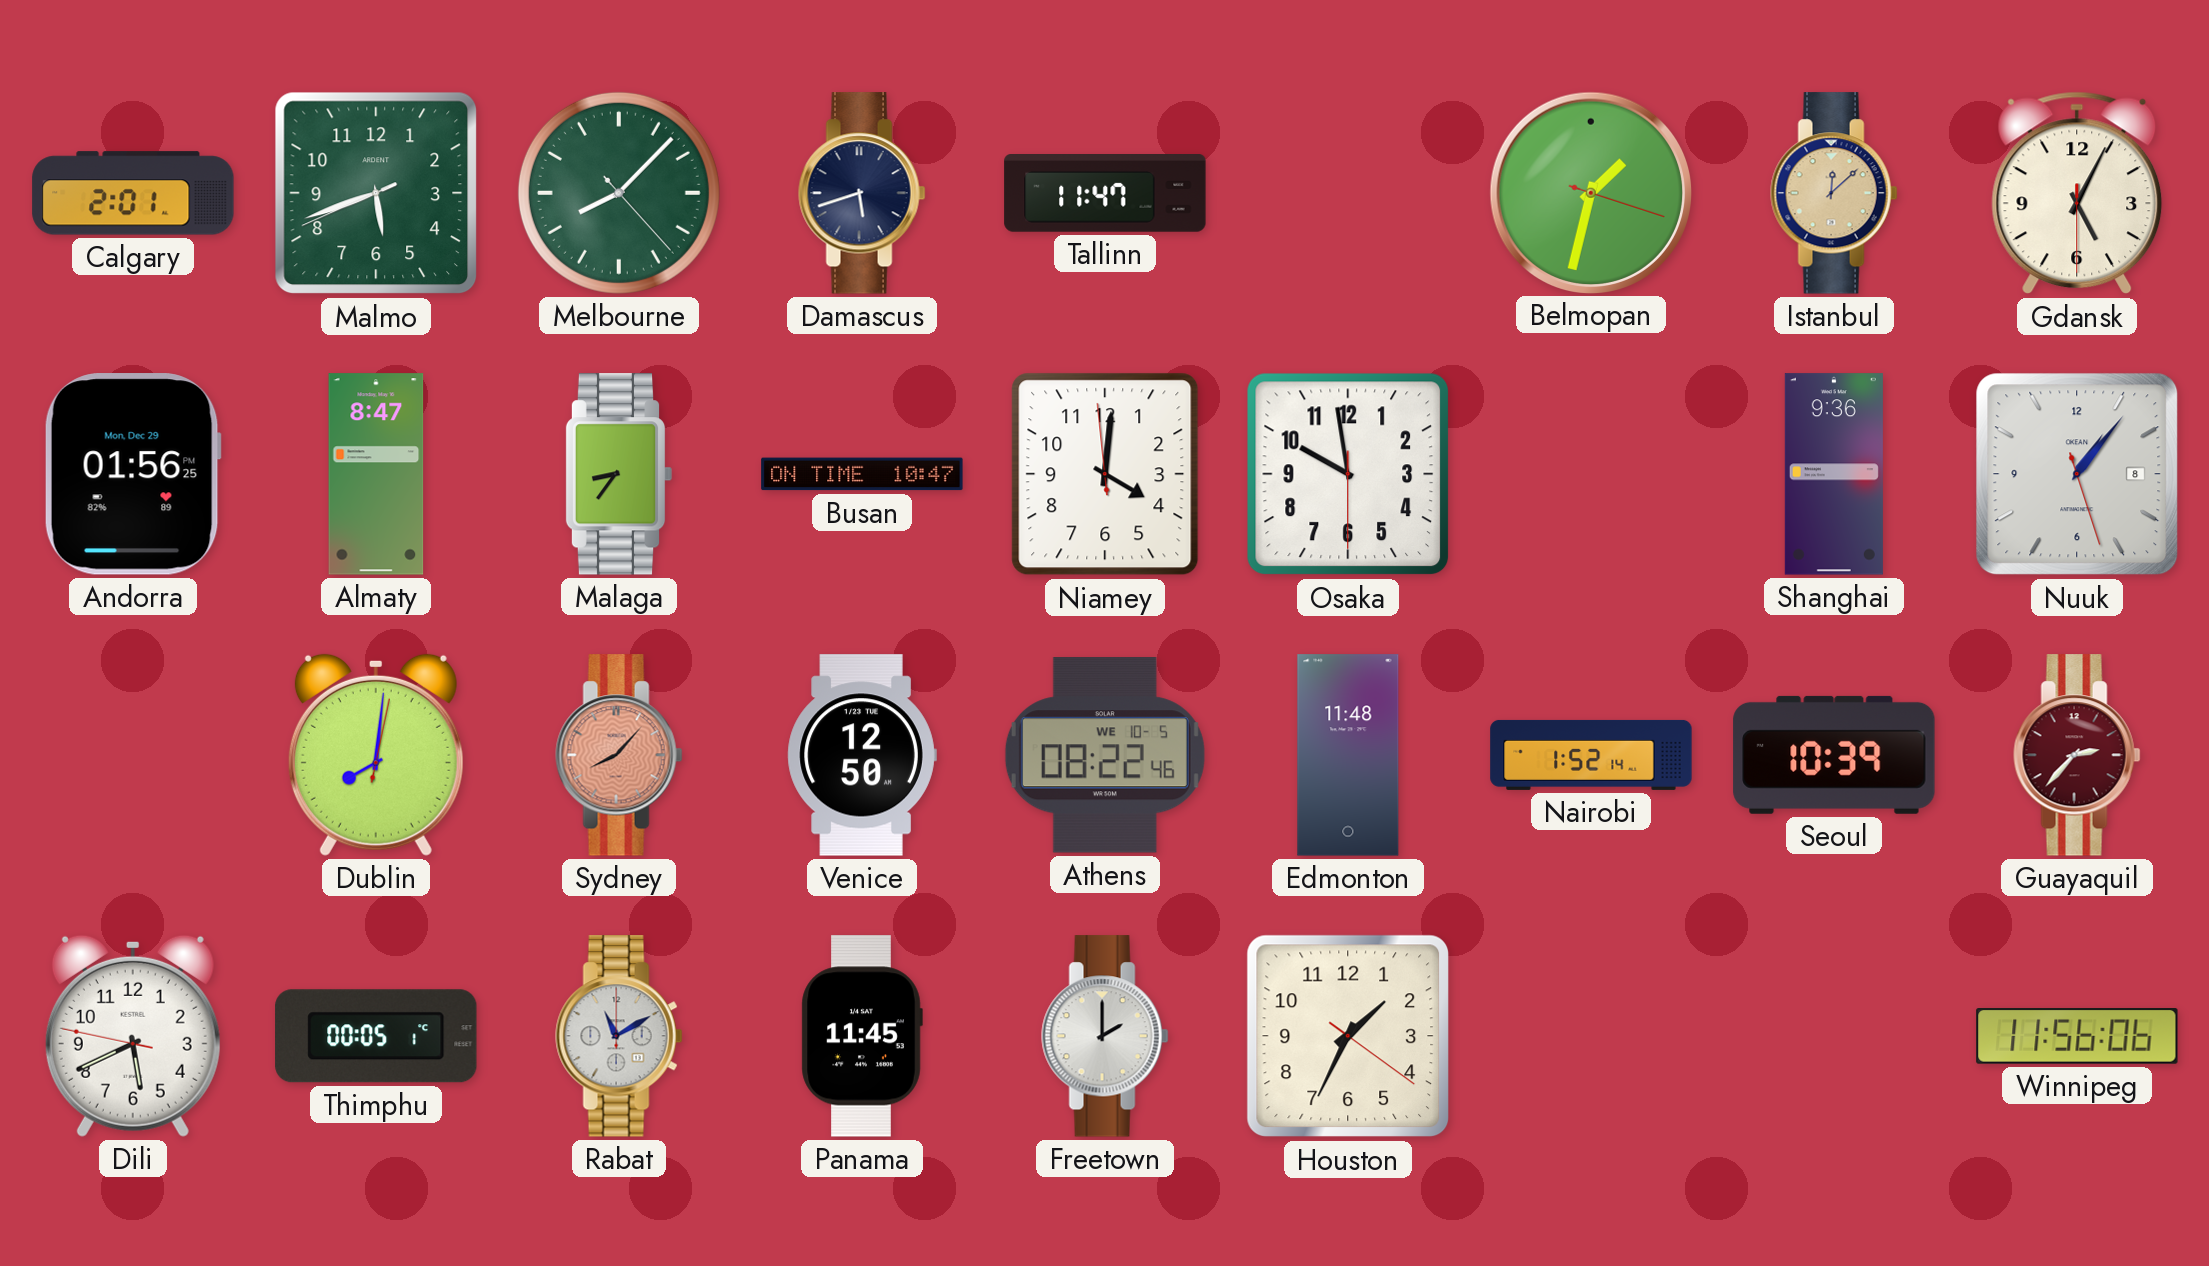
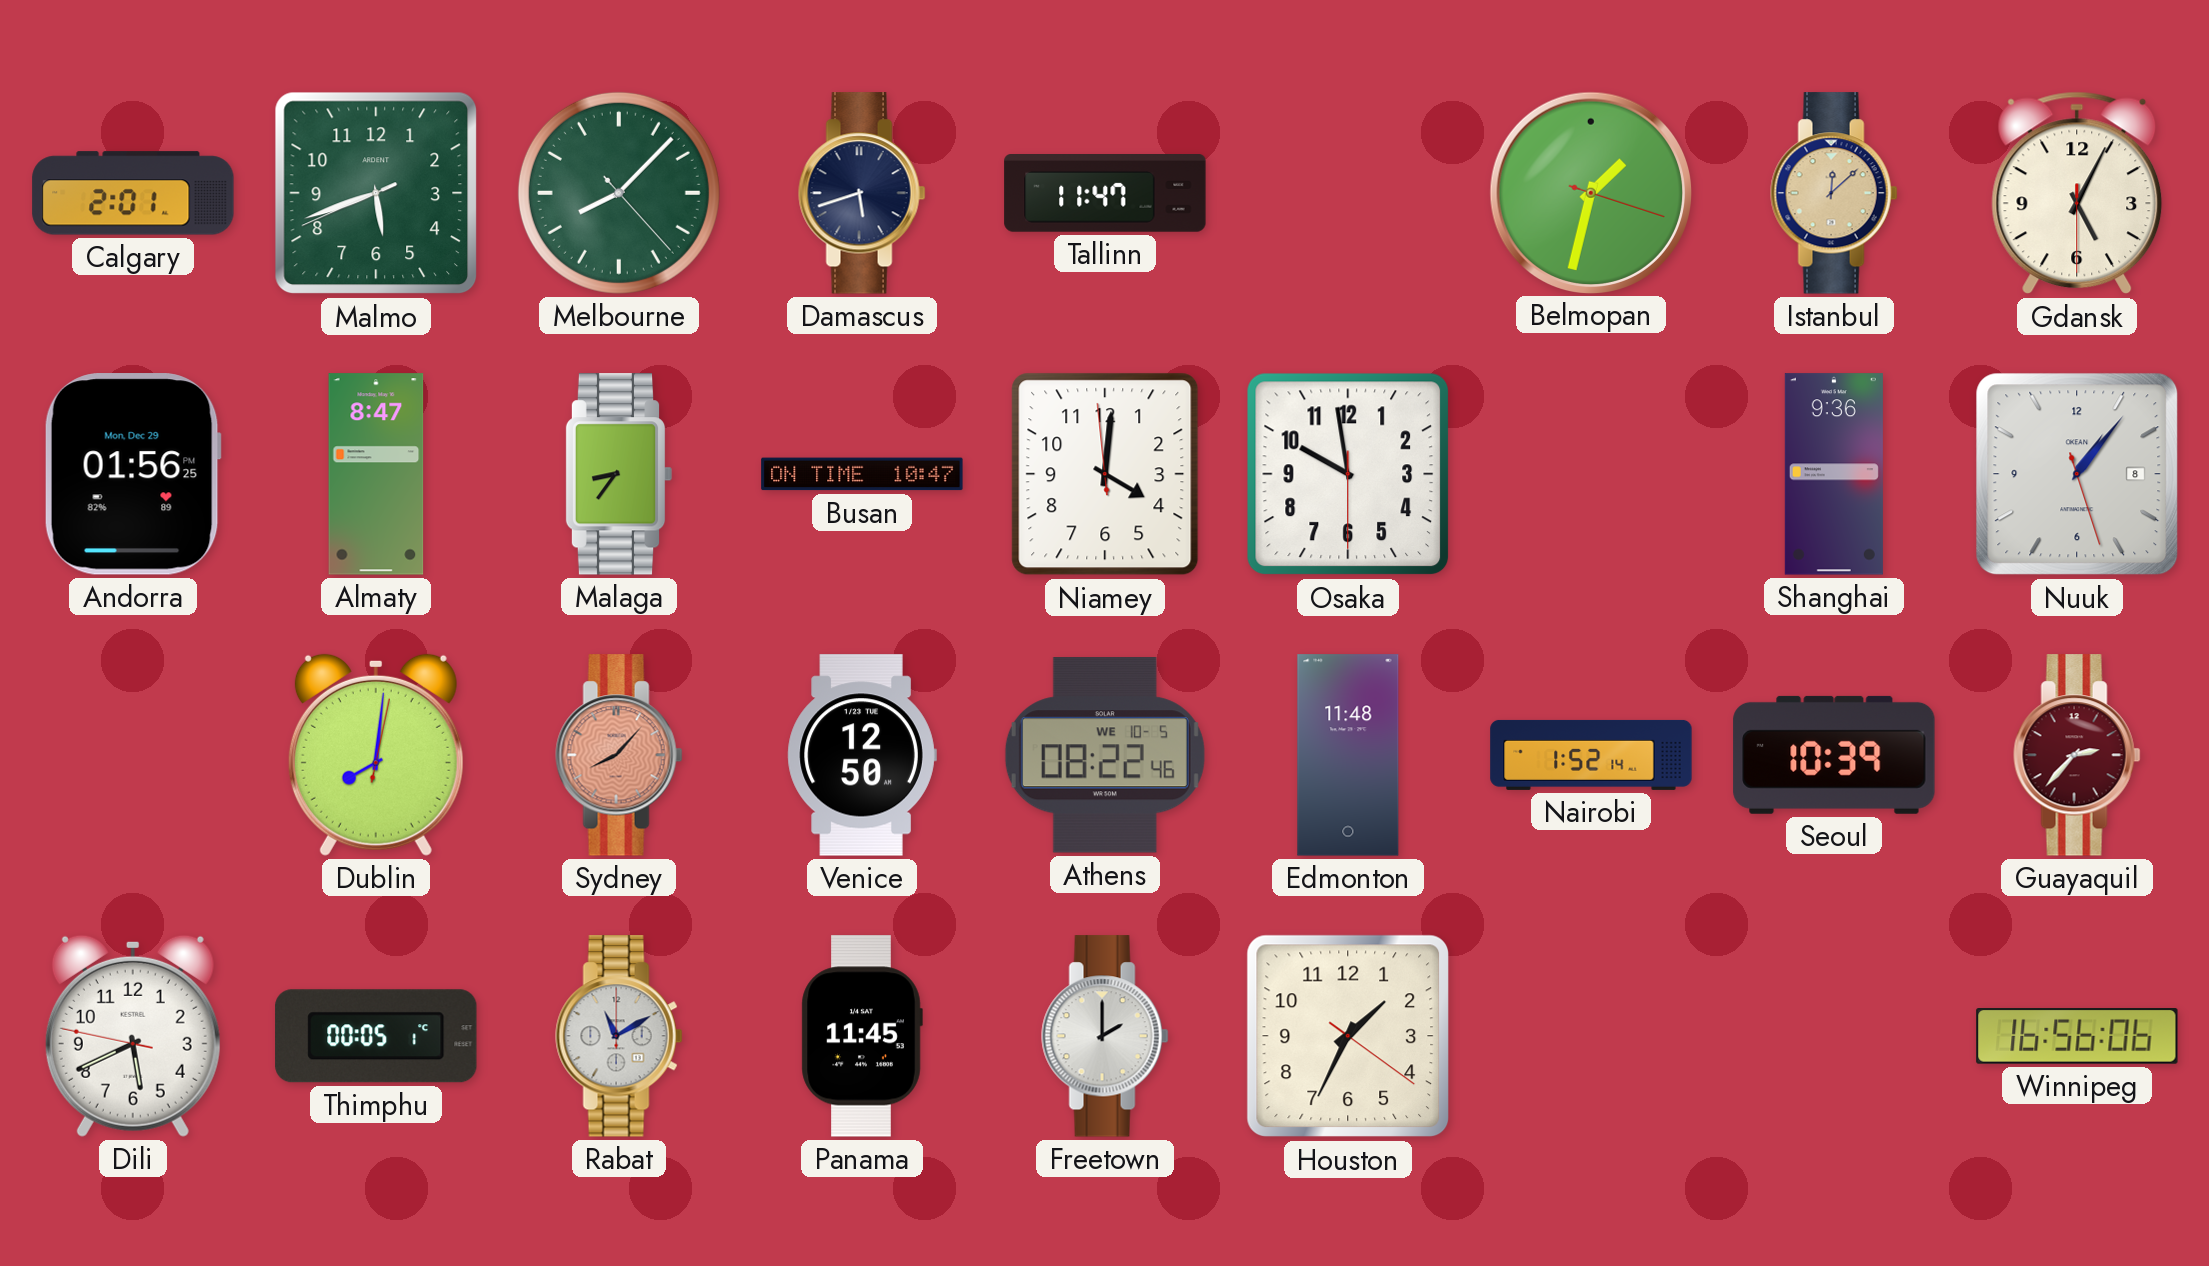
Winnipeg: 11:56 -> 16:56 (2077, 1037)
